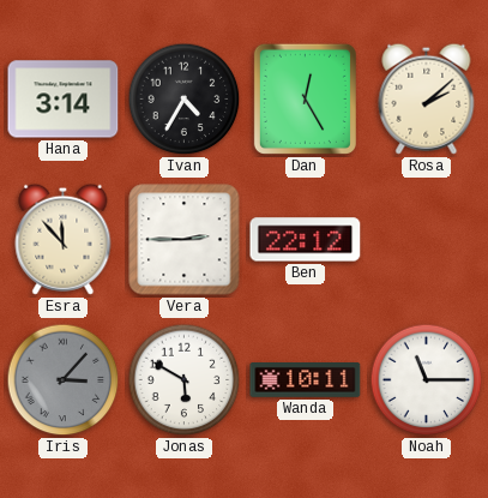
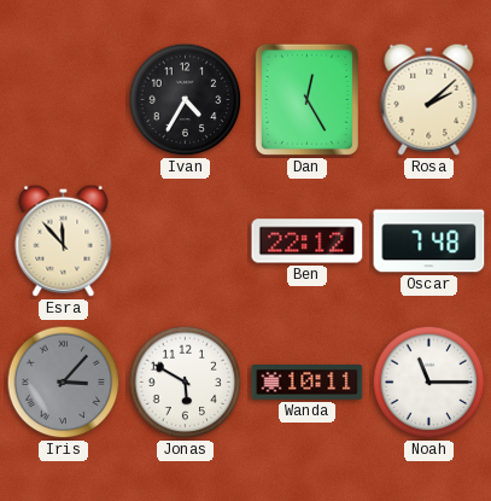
Hana: 3:14 -> none (64, 100)
Vera: 2:45 -> none (185, 240)
Oscar: none -> 7:48 (429, 241)
